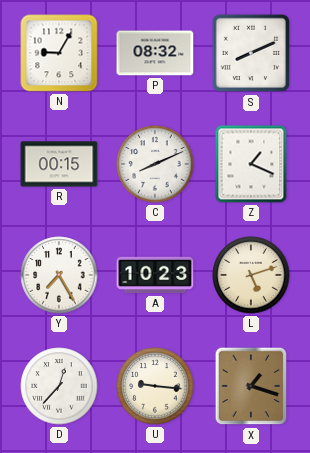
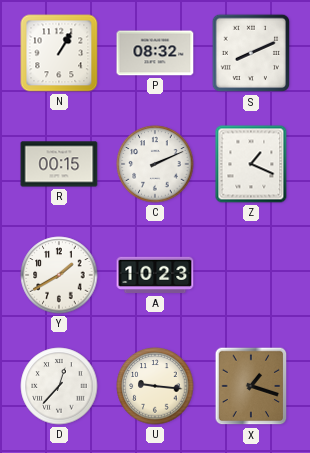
N: 9:05 -> 1:05 (59, 53)
C: 8:11 -> 2:11 (155, 164)
Y: 7:25 -> 1:40 (59, 275)
L: 5:12 -> none (251, 275)
